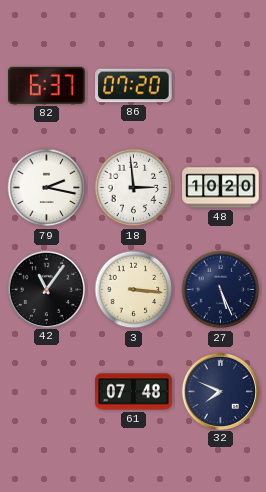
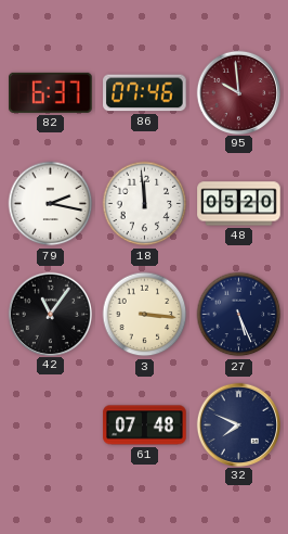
86: 07:20 -> 07:46 (145, 93)
95: none -> 9:59 (238, 92)
18: 2:59 -> 11:59 (145, 204)
48: 10:20 -> 05:20 (239, 204)
